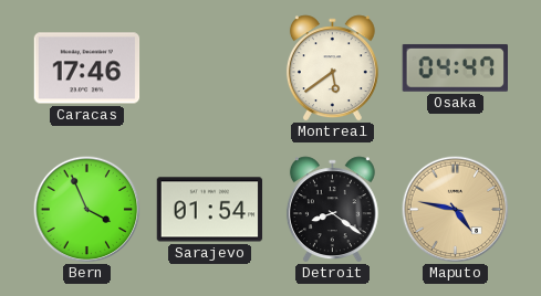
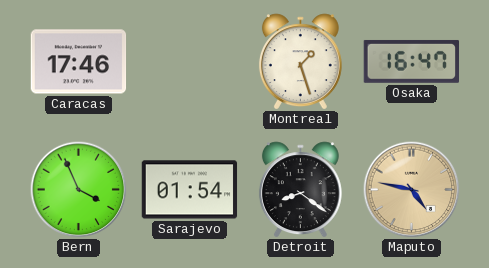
Montreal: 5:39 -> 1:27 (300, 61)
Osaka: 04:47 -> 16:47 (411, 61)
